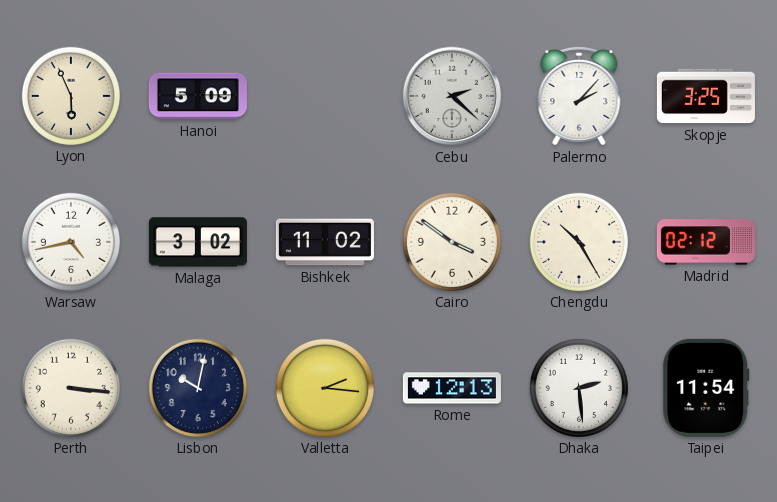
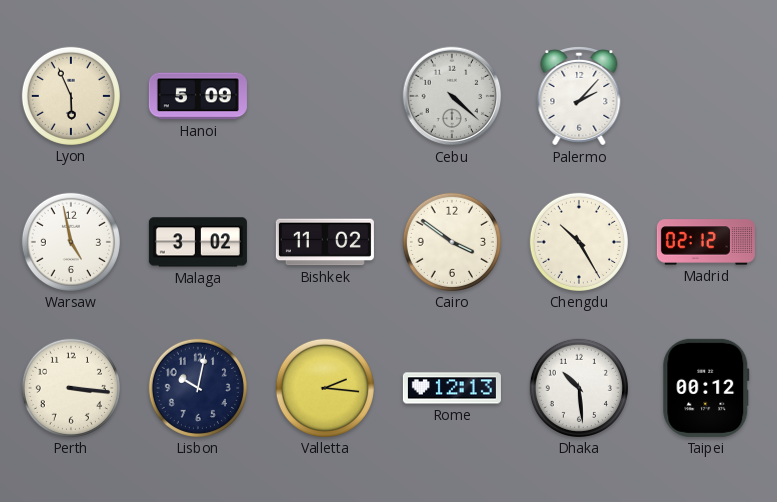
Cebu: 2:22 -> 4:22 (452, 96)
Skopje: 3:25 -> none (706, 96)
Warsaw: 4:43 -> 4:58 (71, 242)
Dhaka: 2:29 -> 10:29 (579, 388)
Taipei: 11:54 -> 00:12 (706, 388)
